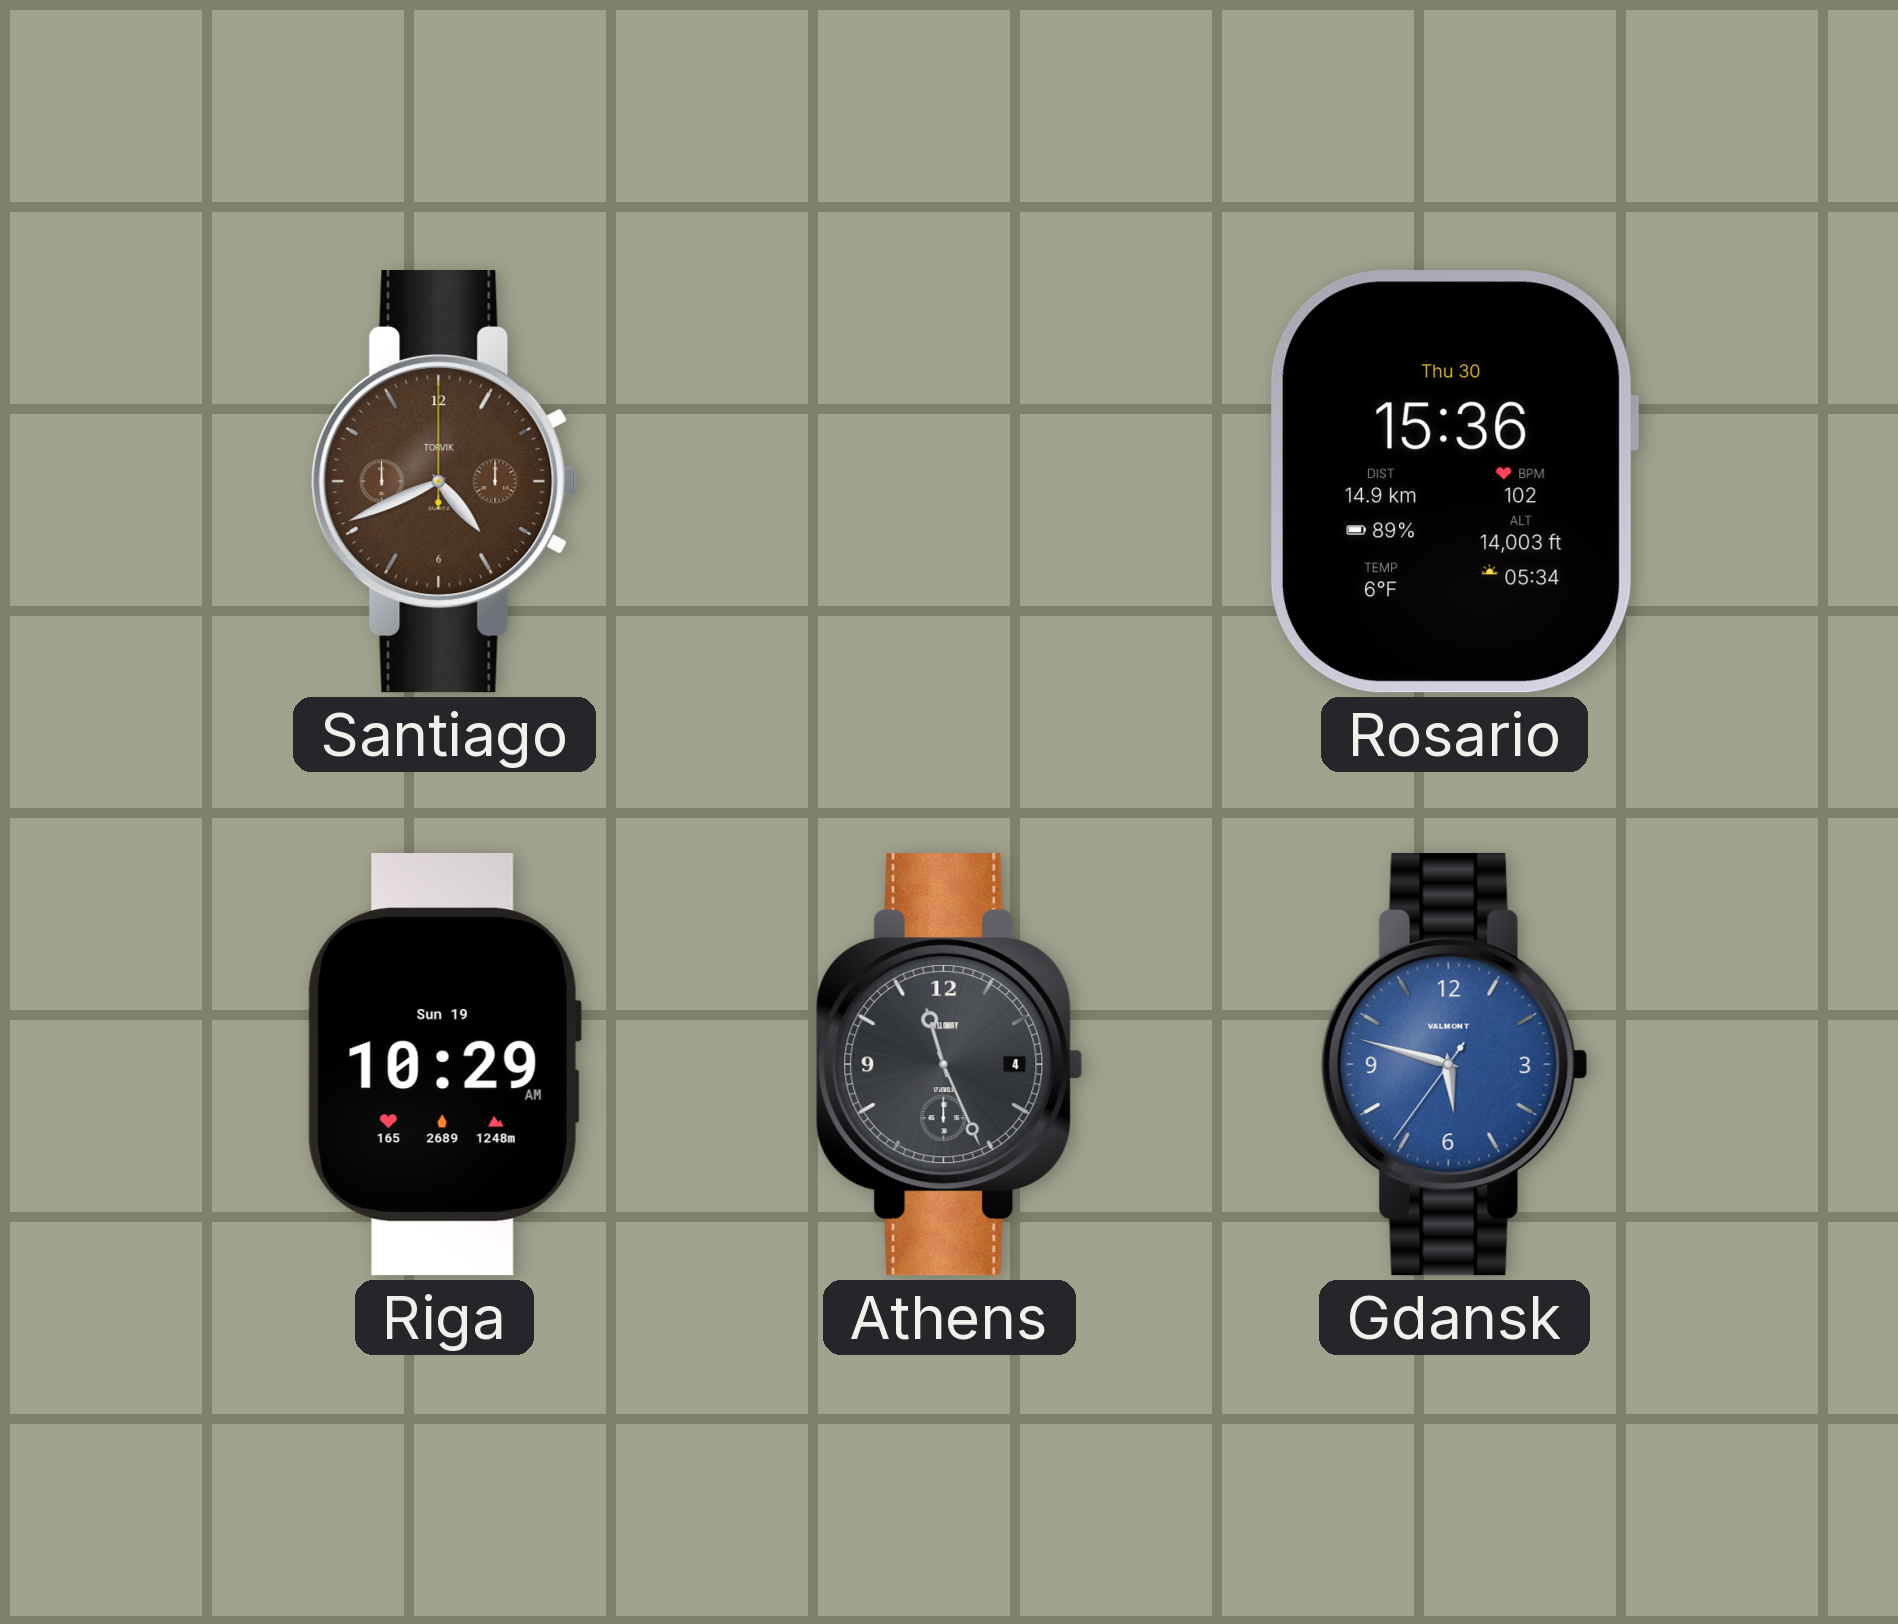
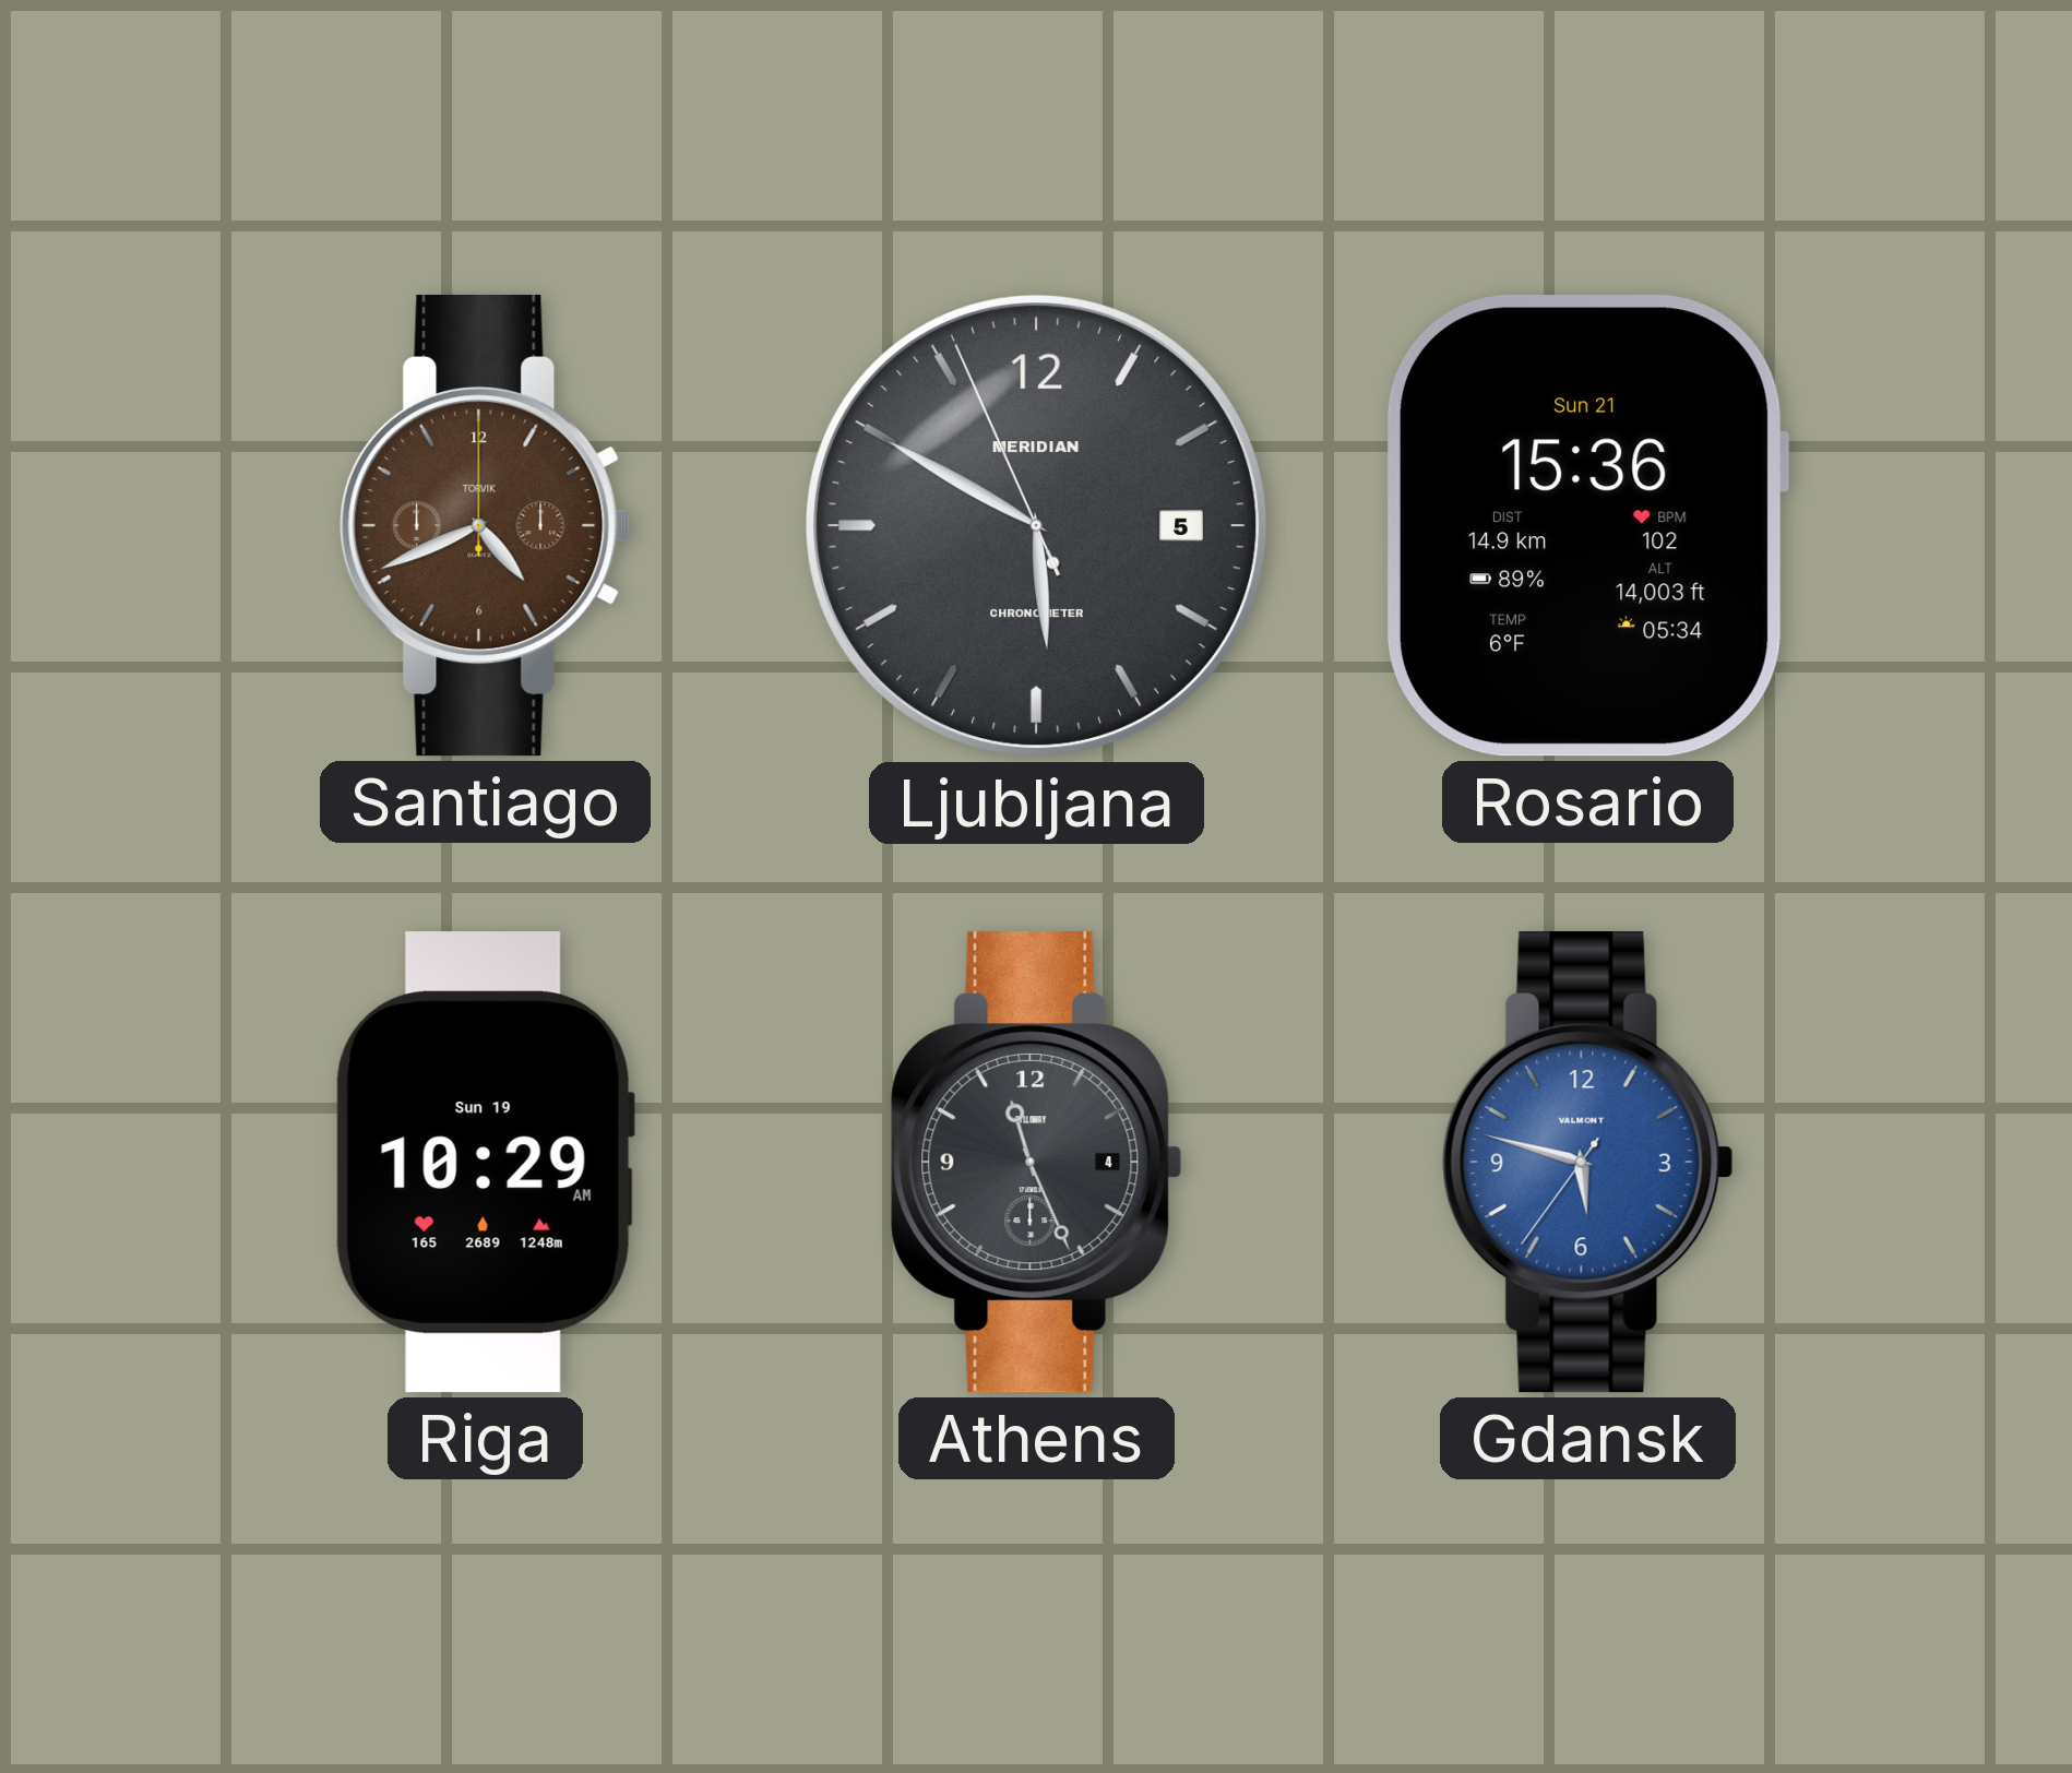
Ljubljana: none -> 5:49 (1037, 526)
Rosario date: Thu 30 -> Sun 21 (1587, 526)
